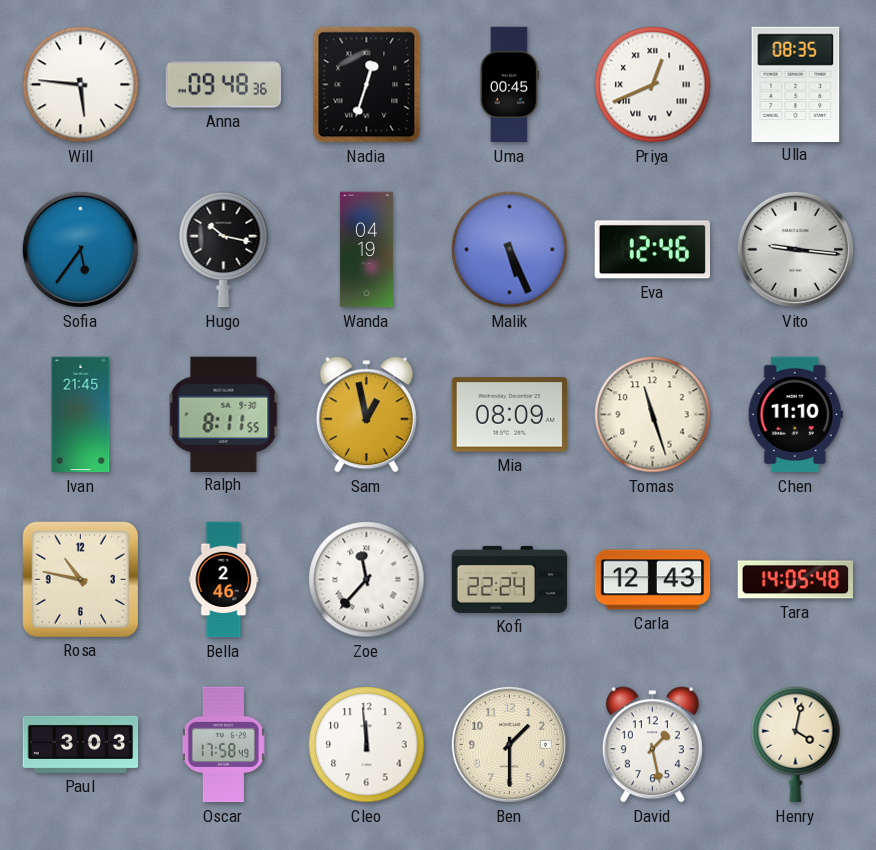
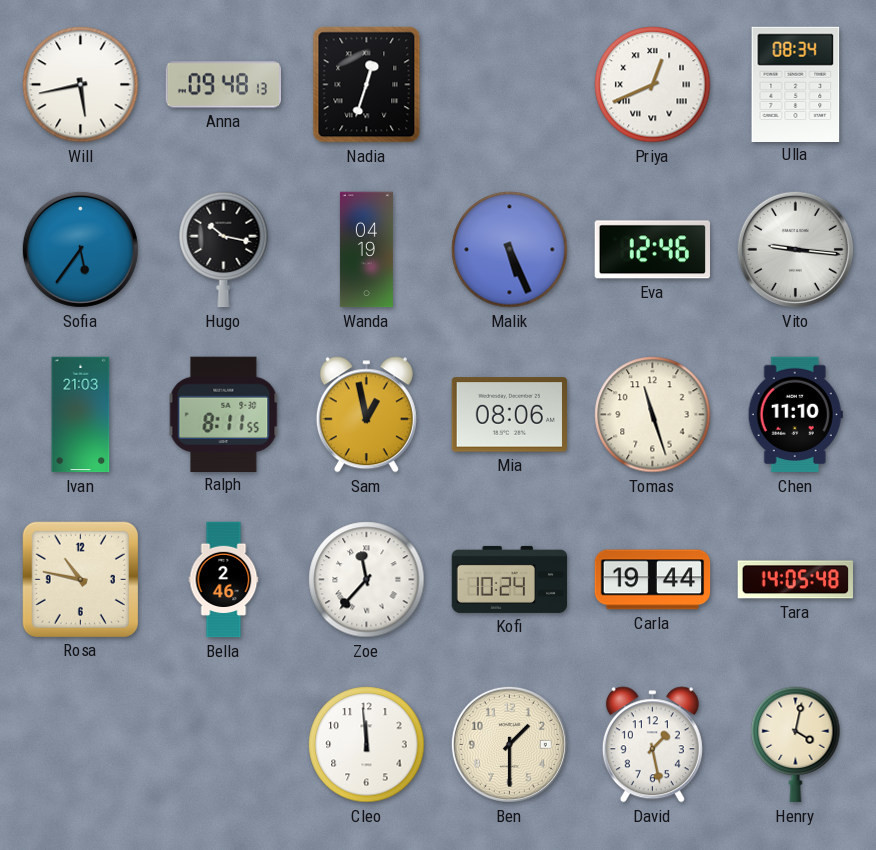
Will: 5:46 -> 5:43 (81, 85)
Anna: 09:48:36 -> 09:48:13 (223, 85)
Uma: 00:45 -> none (509, 85)
Ulla: 08:35 -> 08:34 (796, 84)
Ivan: 21:45 -> 21:03 (81, 415)
Mia: 08:09 -> 08:06 (509, 415)
Kofi: 22:24 -> 10:24 (510, 579)
Carla: 12:43 -> 19:44 (653, 580)
Paul: 3:03 -> none (81, 744)
Oscar: 17:58 -> none (223, 745)
